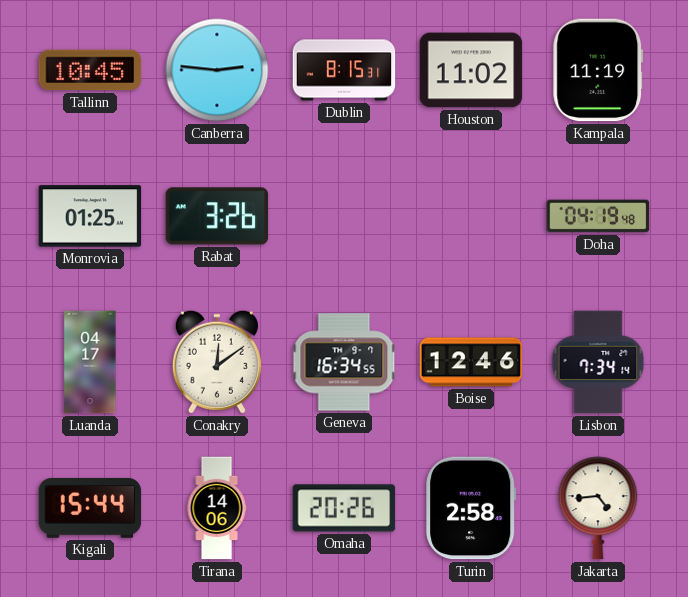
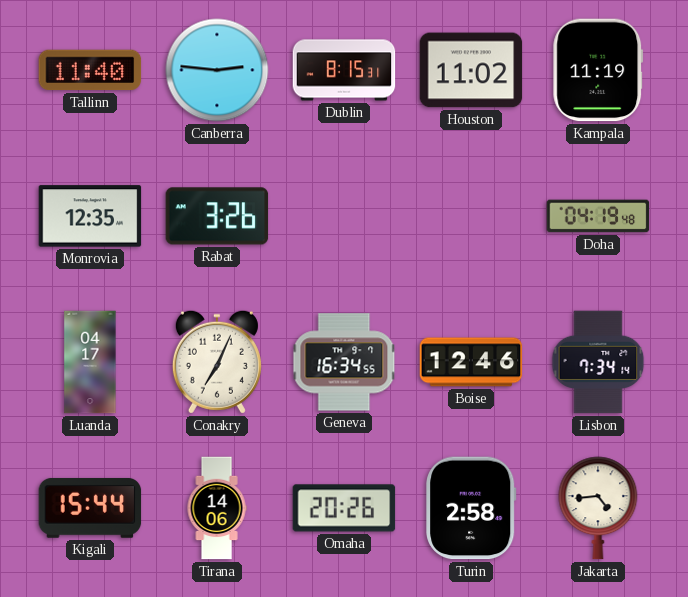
Tallinn: 10:45 -> 11:40 (90, 70)
Monrovia: 01:25 -> 12:35 (90, 216)
Conakry: 12:09 -> 7:04 (217, 362)
